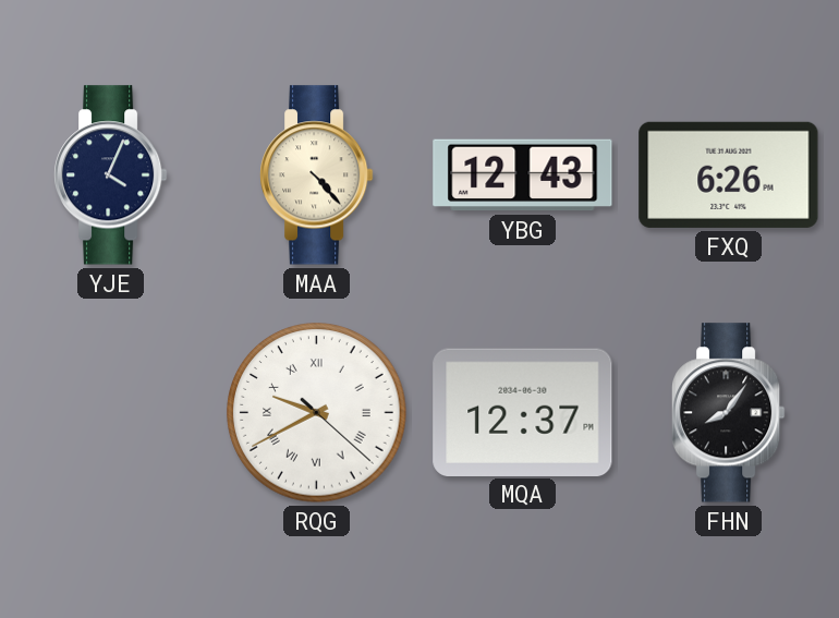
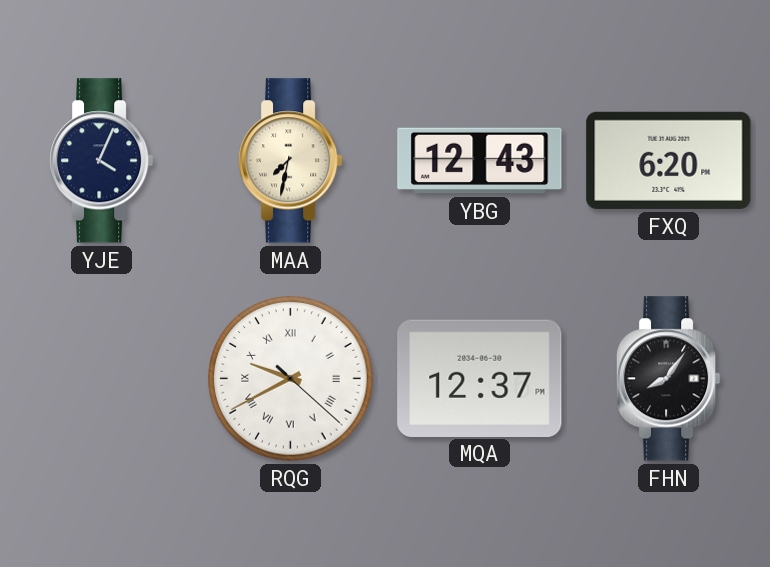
MAA: 4:23 -> 7:32 (291, 161)
FXQ: 6:26 -> 6:20 (669, 160)
